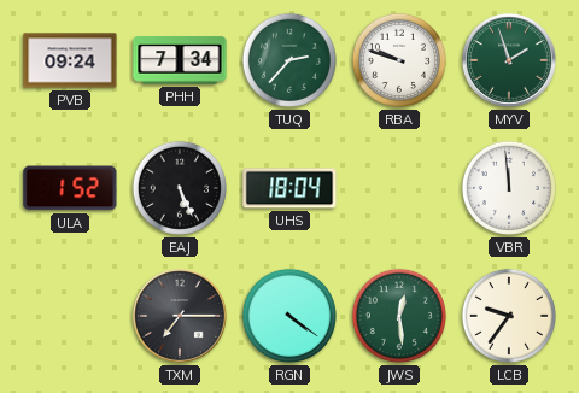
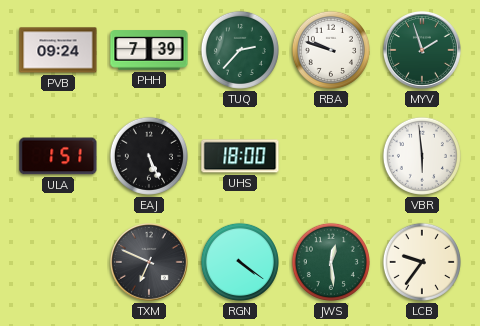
PHH: 7:34 -> 7:39 (149, 50)
ULA: 1:52 -> 1:51 (58, 156)
UHS: 18:04 -> 18:00 (240, 156)
VBR: 11:59 -> 5:59 (422, 156)
TXM: 7:15 -> 6:49 (150, 263)
